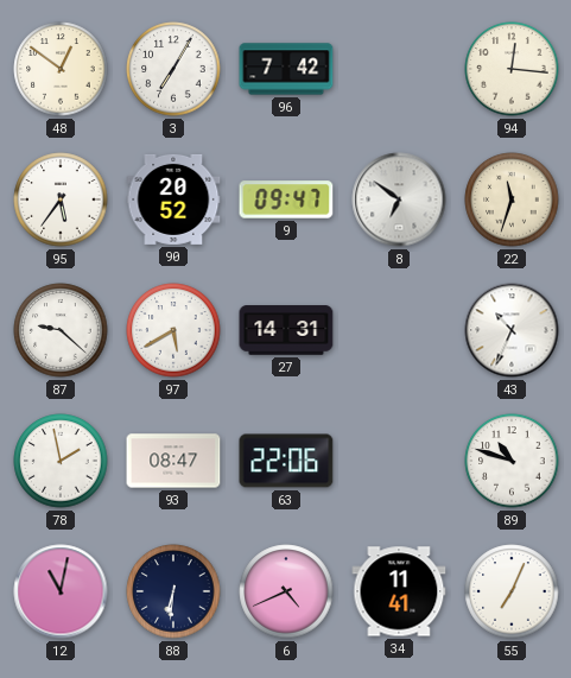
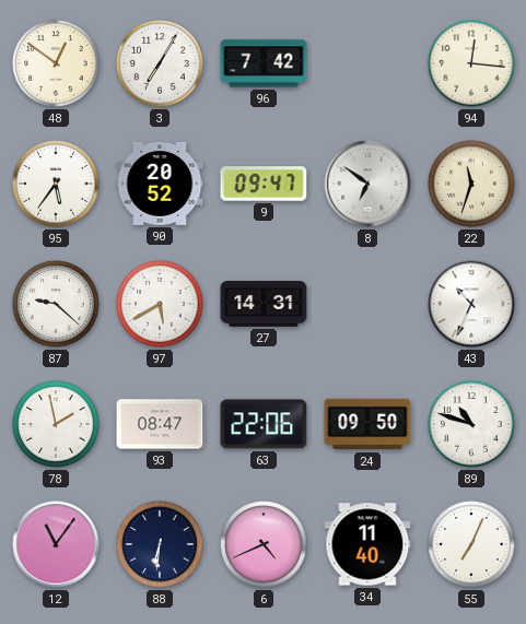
24: none -> 09:50 (367, 424)
12: 11:02 -> 11:06 (56, 544)
34: 11:41 -> 11:40 (367, 544)
